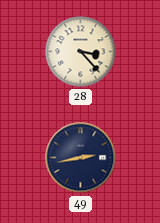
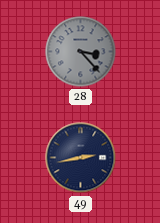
28 dial: cream -> grey (81, 52)
